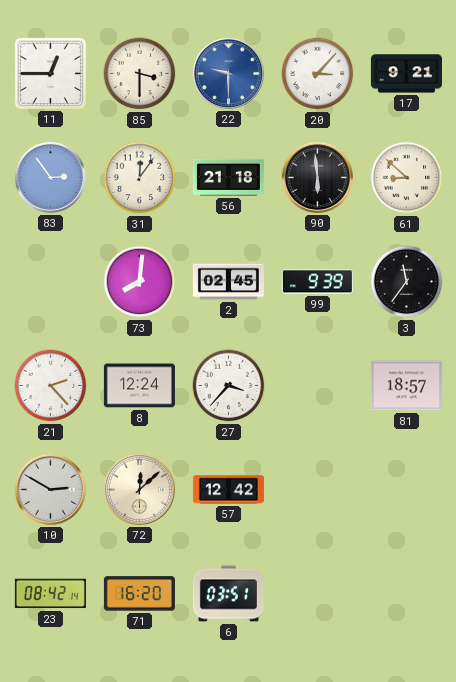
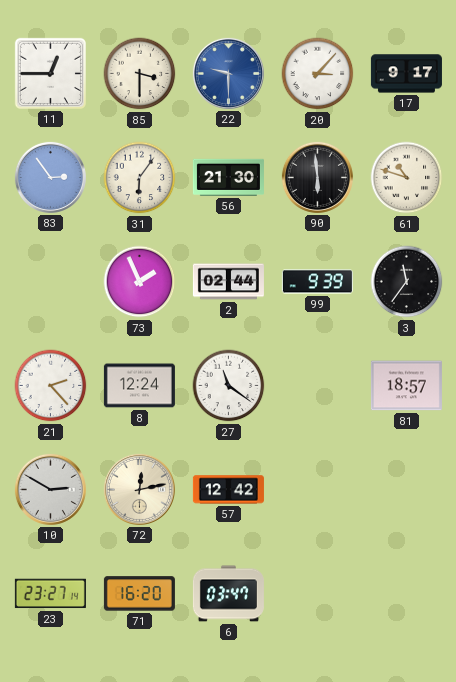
17: 9:21 -> 9:17 (406, 74)
31: 12:06 -> 6:06 (140, 178)
56: 21:18 -> 21:30 (228, 177)
61: 8:52 -> 10:48 (407, 178)
73: 8:01 -> 1:56 (140, 282)
2: 02:45 -> 02:44 (228, 282)
27: 3:37 -> 11:21 (229, 386)
72: 12:08 -> 12:13 (139, 489)
23: 08:42 -> 23:27 (50, 594)
6: 03:51 -> 03:47 (228, 594)
